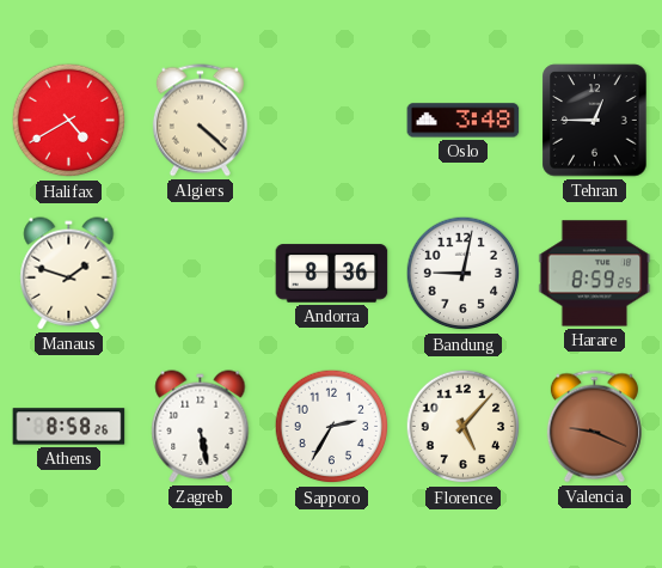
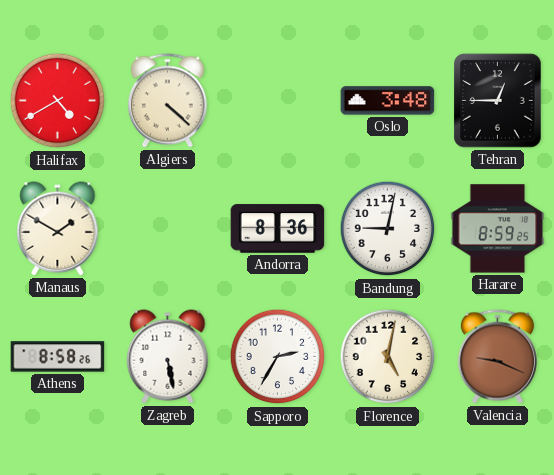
Manaus: 1:48 -> 1:50 (58, 229)
Florence: 5:07 -> 5:02 (388, 357)
